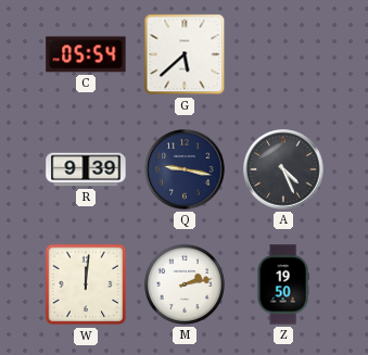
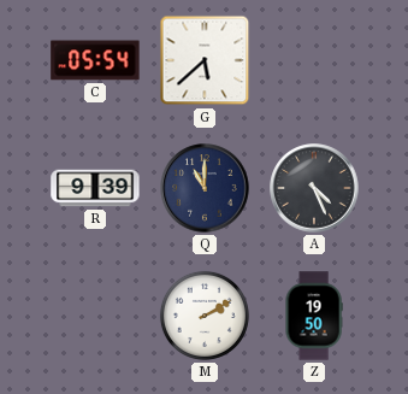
Q: 9:17 -> 11:00 (205, 188)
W: 12:01 -> none (86, 284)
M: 2:13 -> 2:10 (205, 316)
